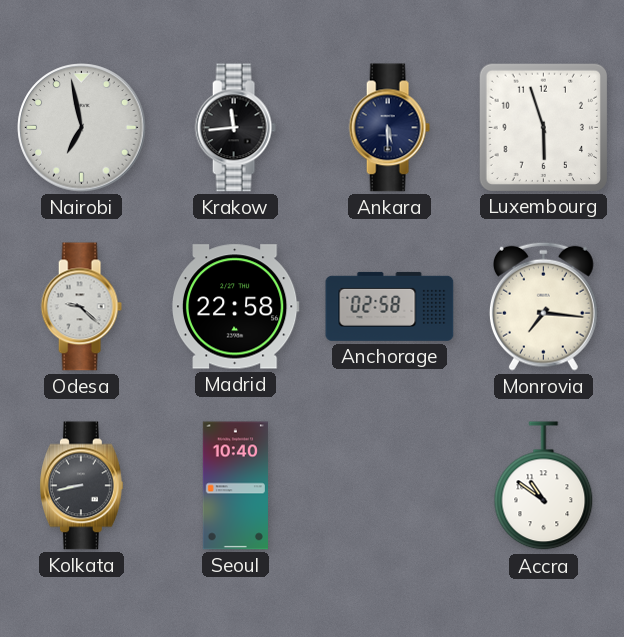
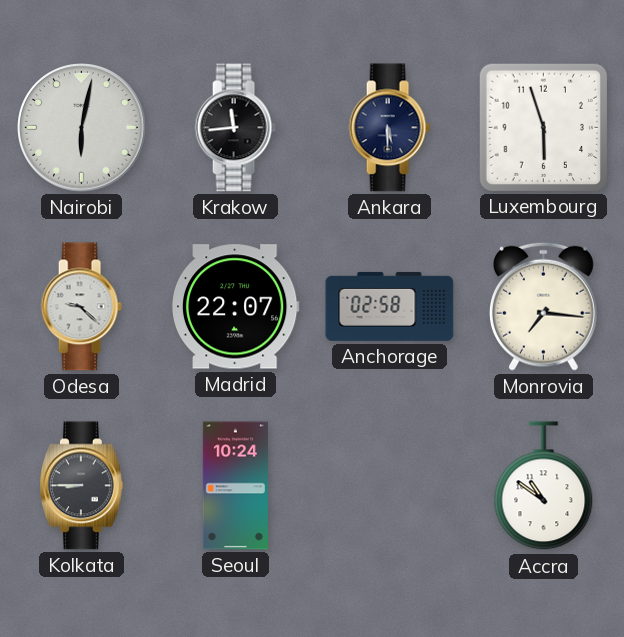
Nairobi: 6:58 -> 6:02 (82, 128)
Madrid: 22:58 -> 22:07 (235, 307)
Kolkata: 8:43 -> 8:45 (81, 486)
Seoul: 10:40 -> 10:24 (235, 486)
